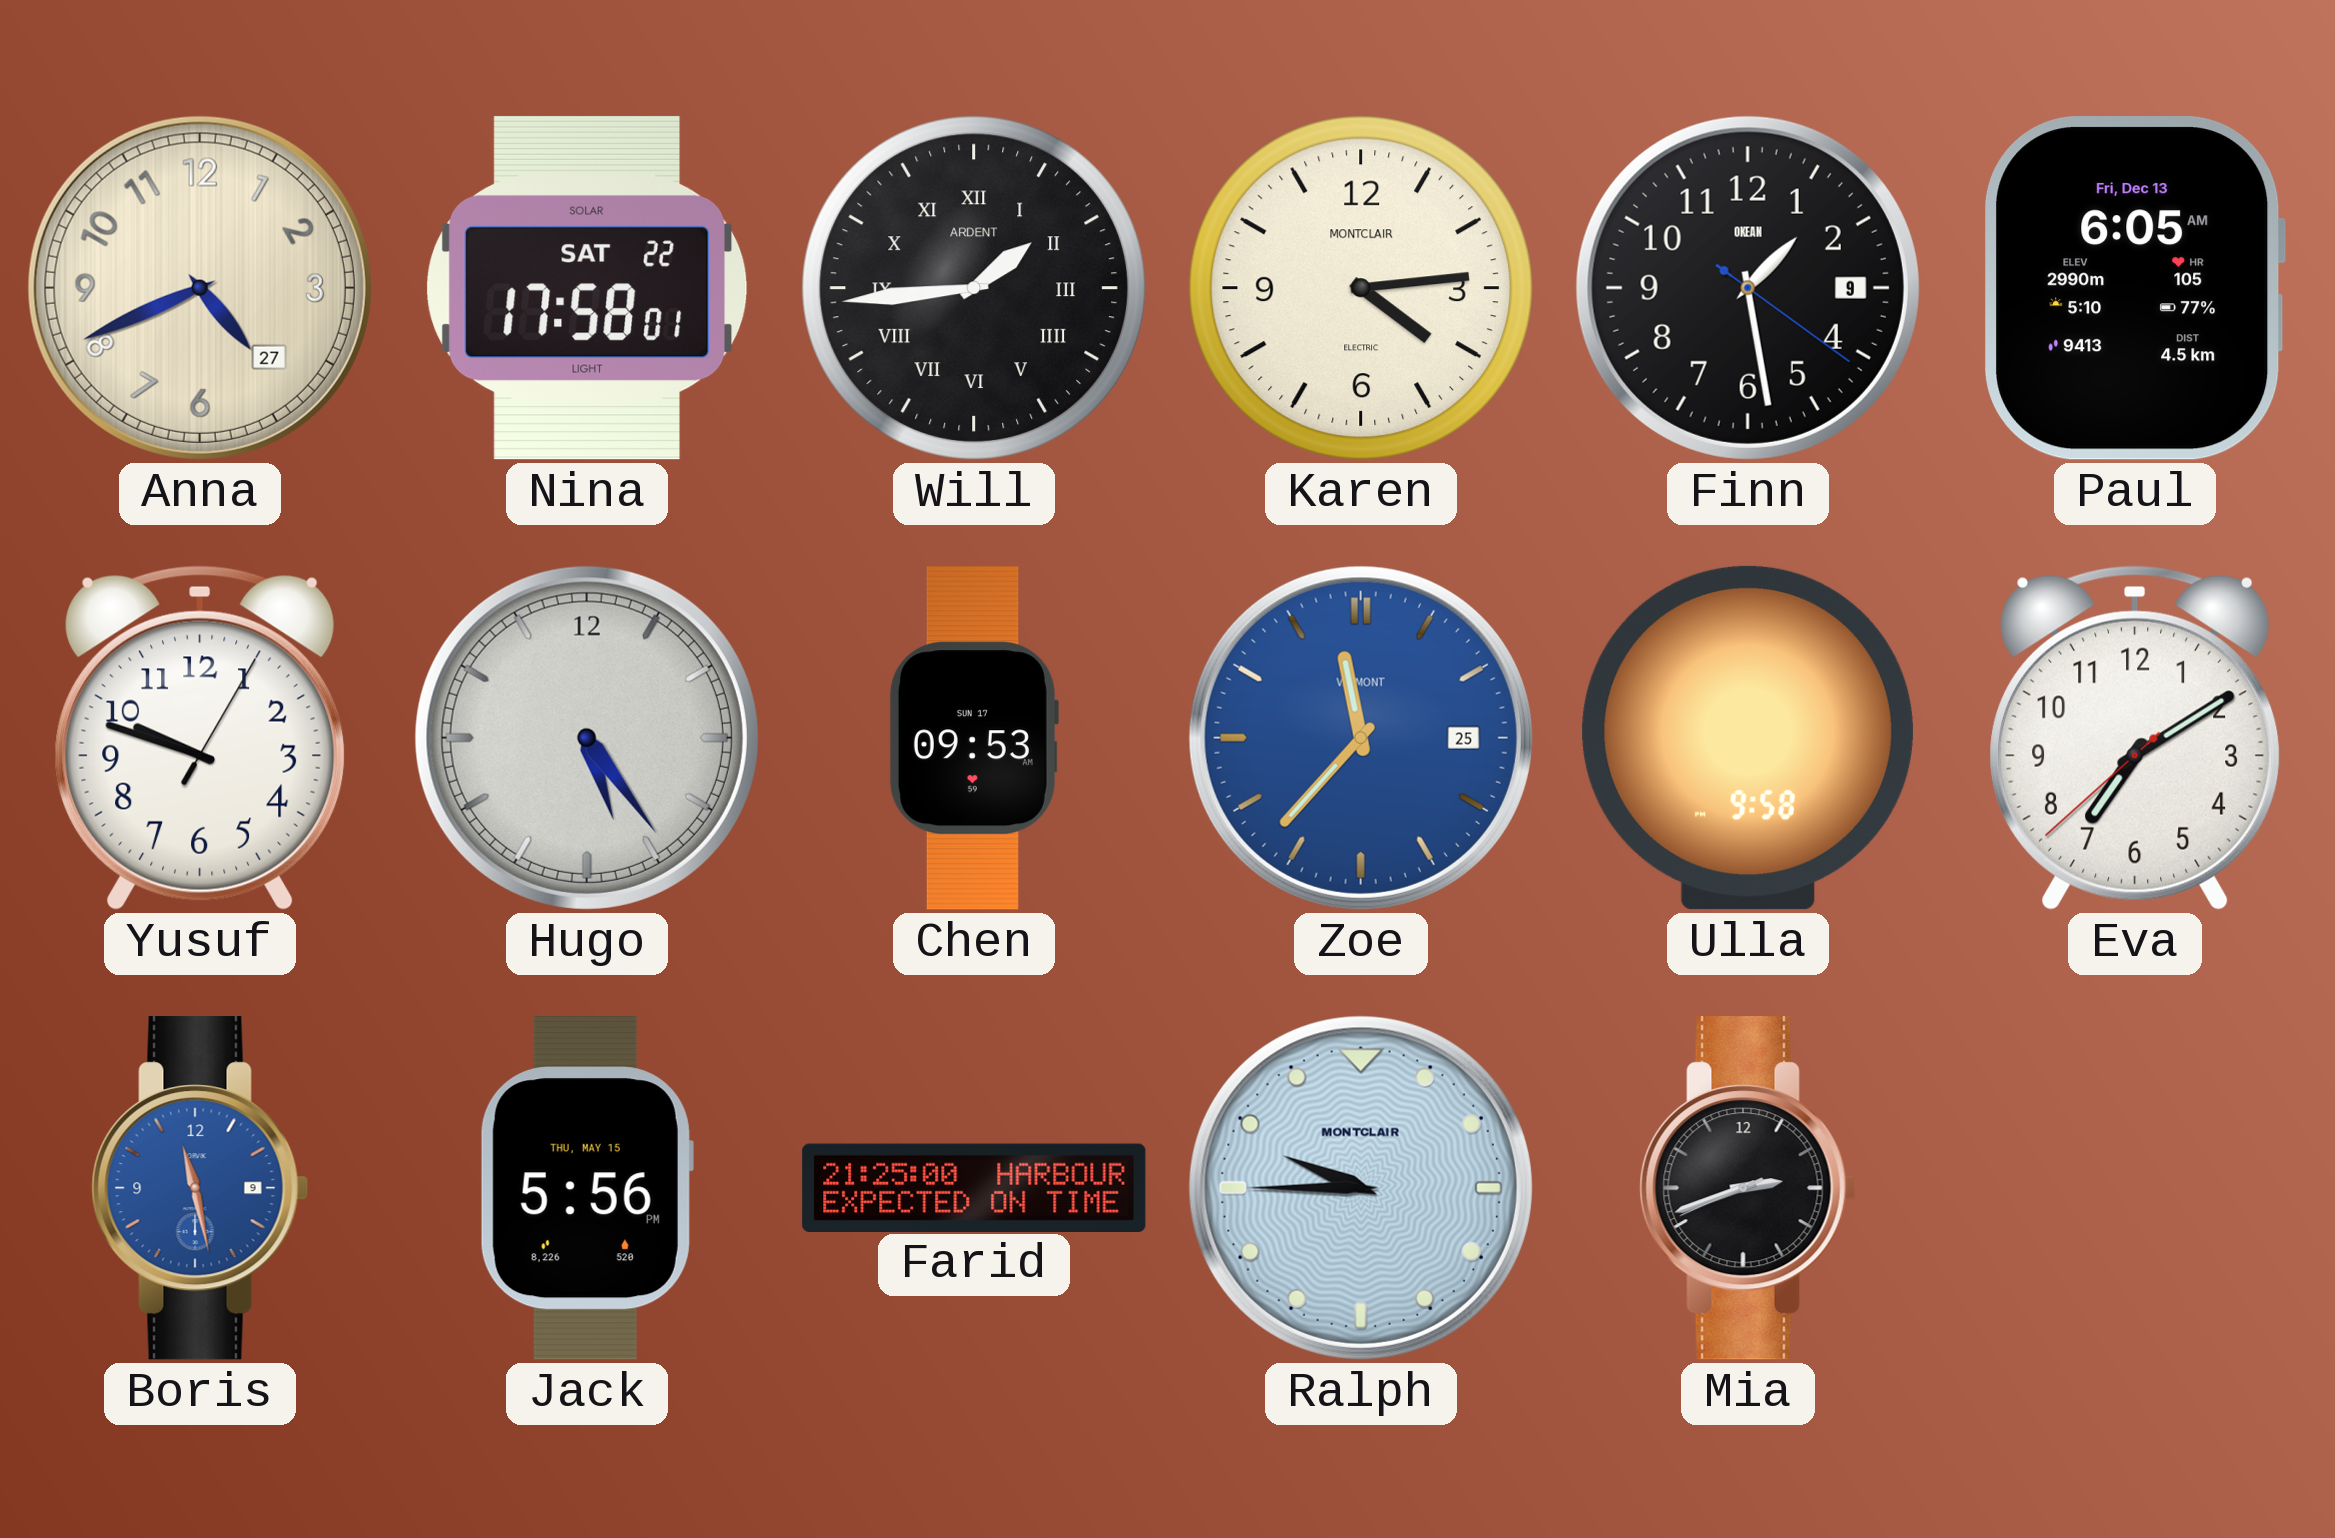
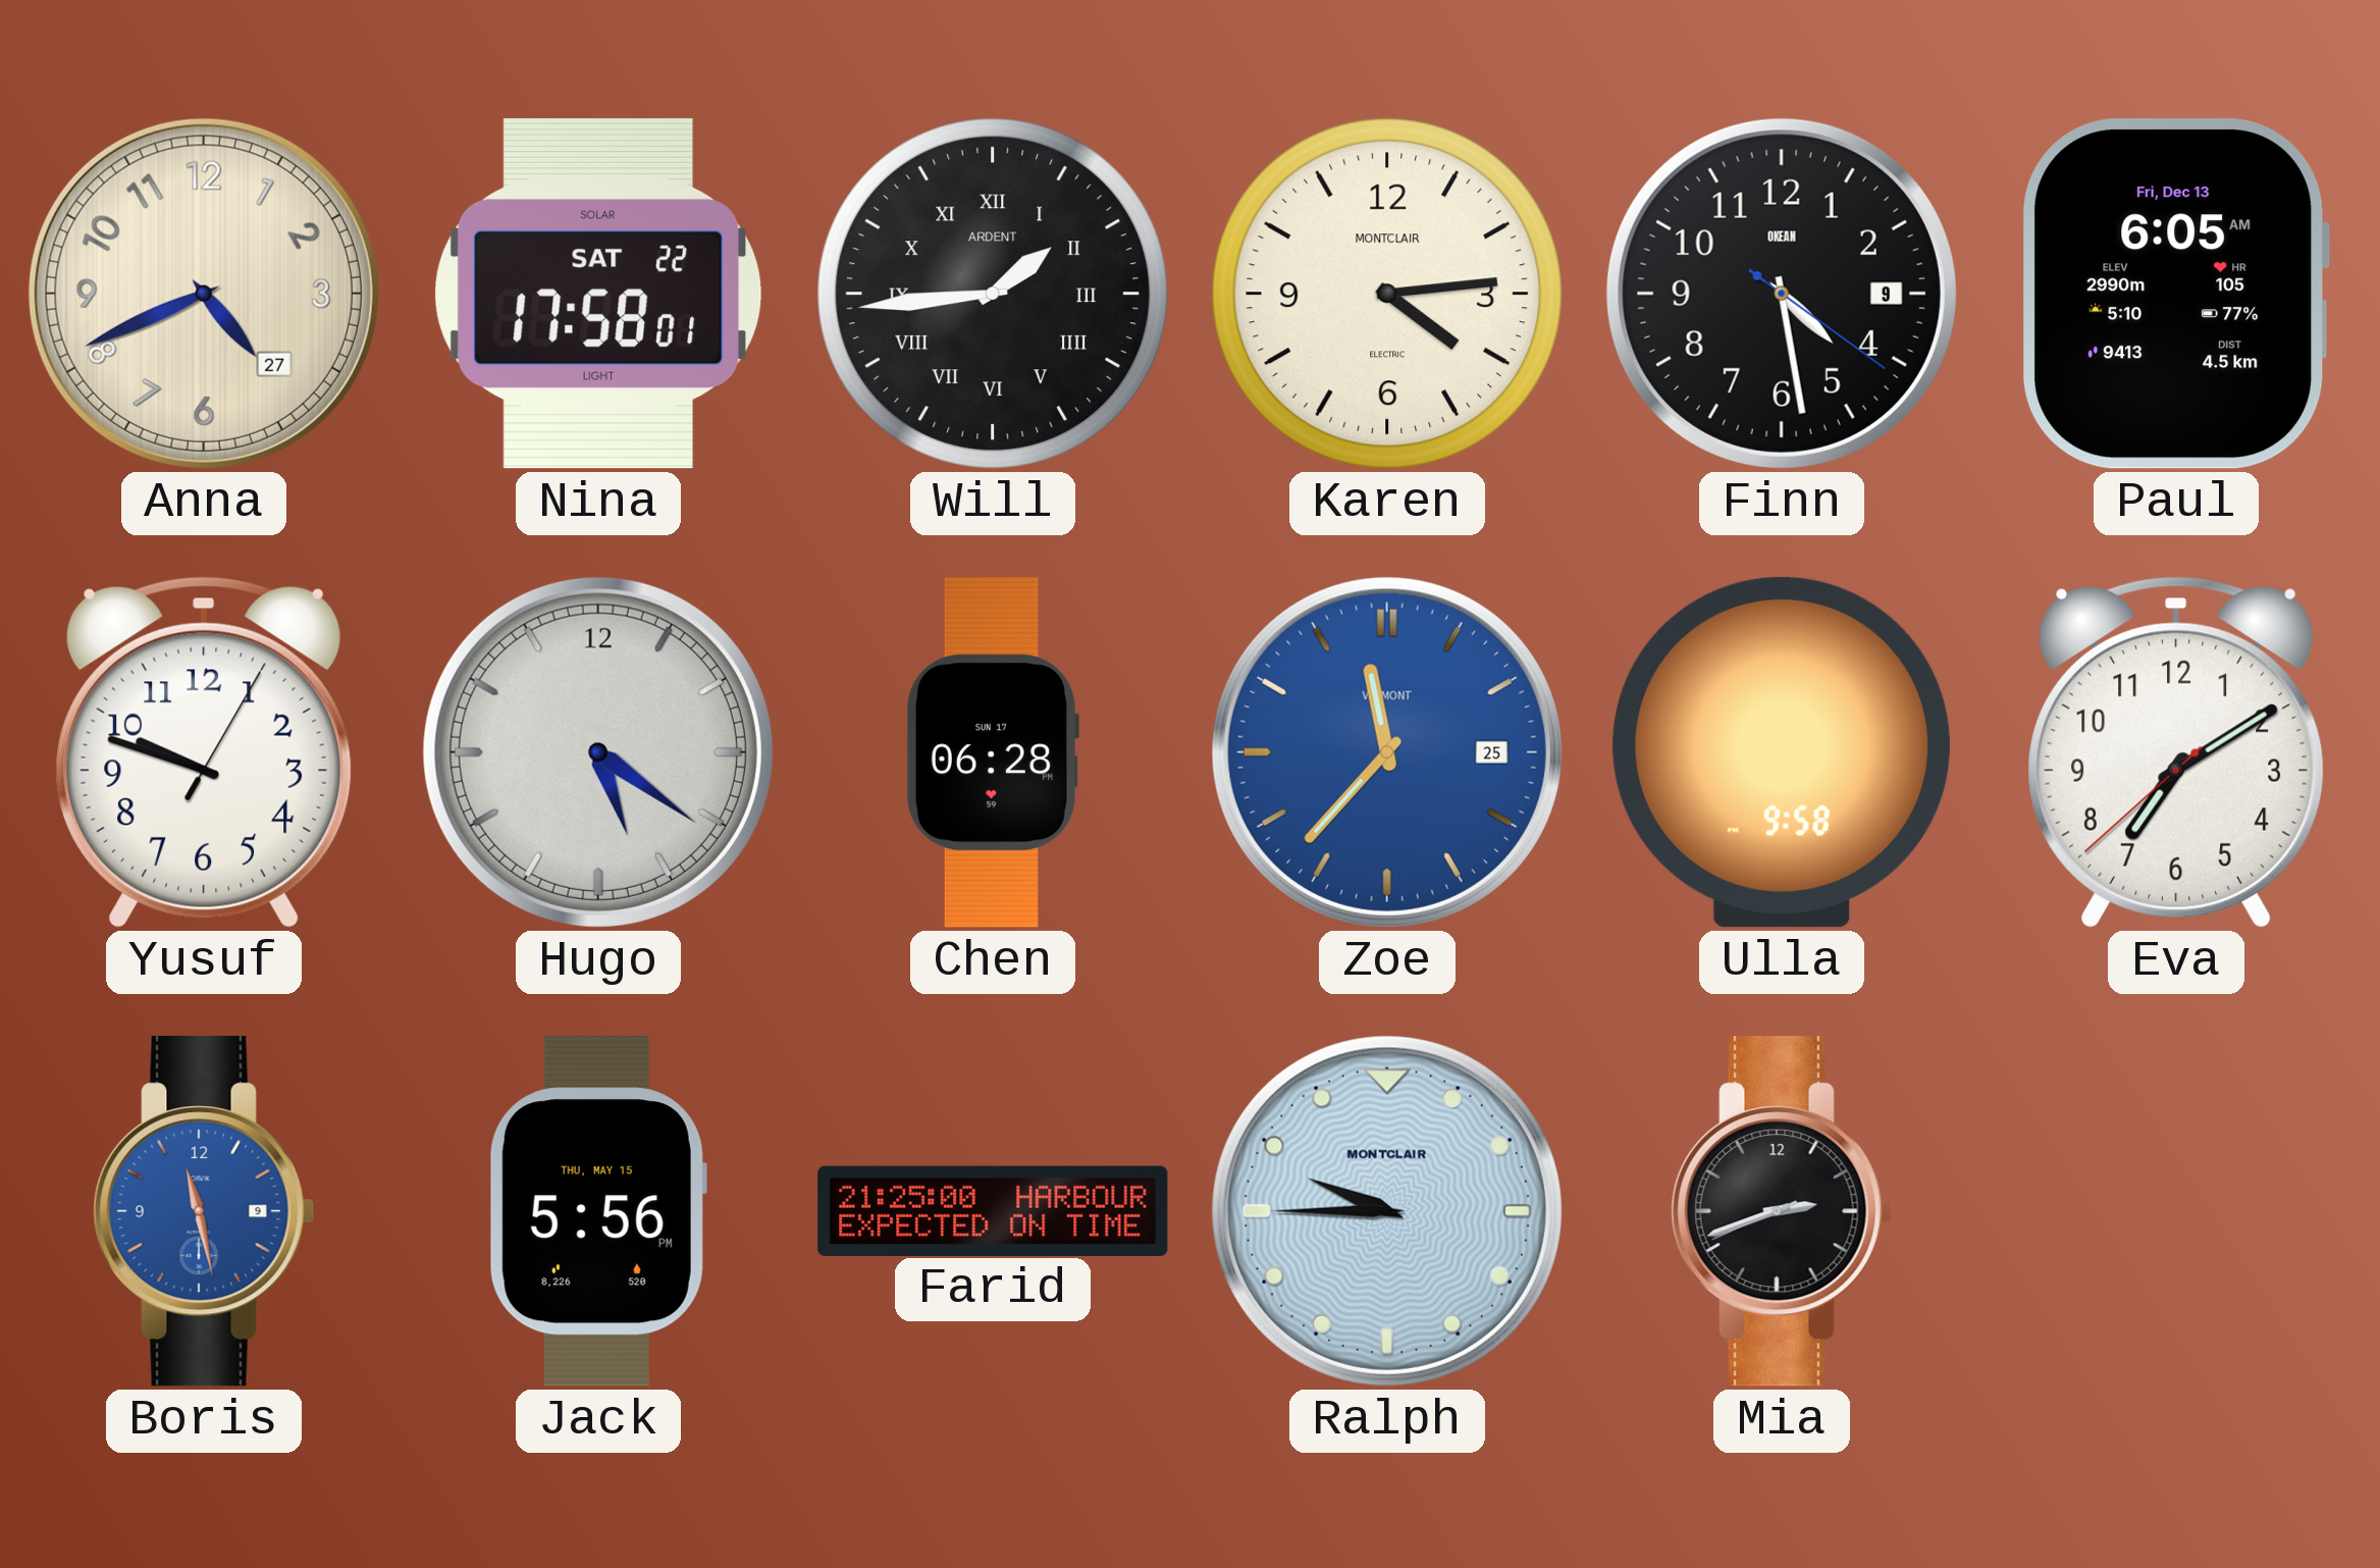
Finn: 1:28 -> 4:28 (1782, 294)
Hugo: 5:24 -> 5:21 (598, 752)
Chen: 09:53 -> 06:28 (992, 752)
